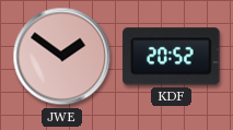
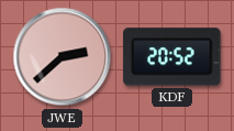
JWE: 1:51 -> 2:38 (63, 57)
